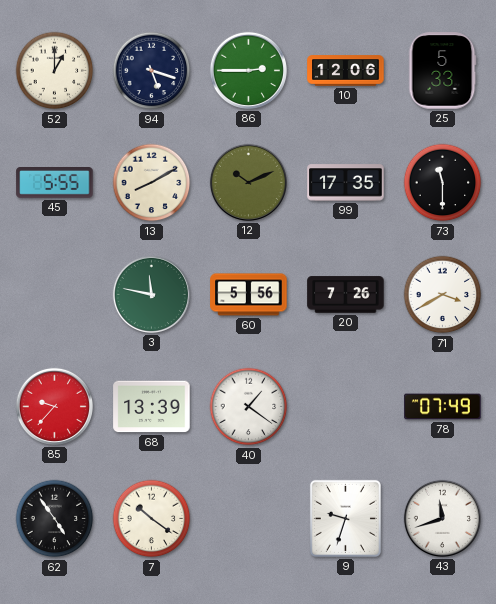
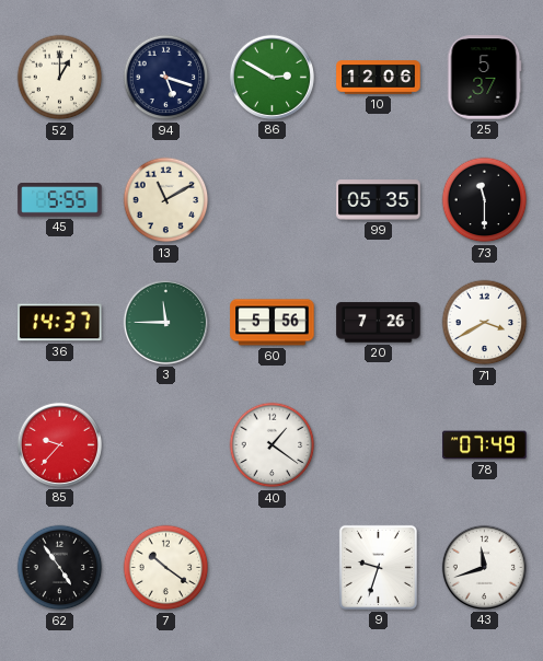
86: 2:45 -> 2:50 (271, 77)
25: 5:33 -> 5:37 (484, 78)
13: 8:10 -> 11:10 (166, 200)
12: 10:11 -> none (248, 182)
99: 17:35 -> 05:35 (379, 200)
36: none -> 14:37 (60, 323)
3: 11:47 -> 11:45 (165, 322)
68: 13:39 -> none (152, 407)
